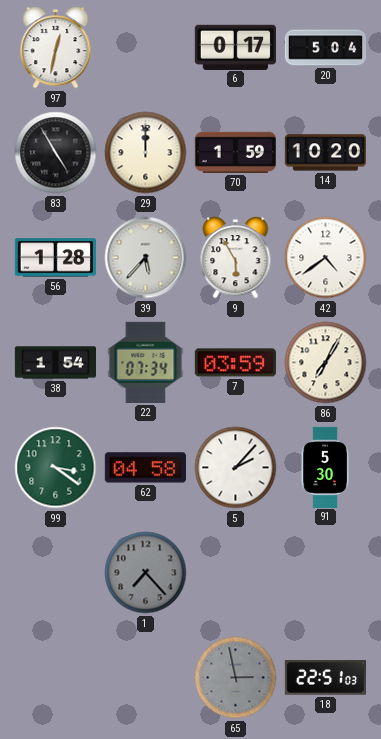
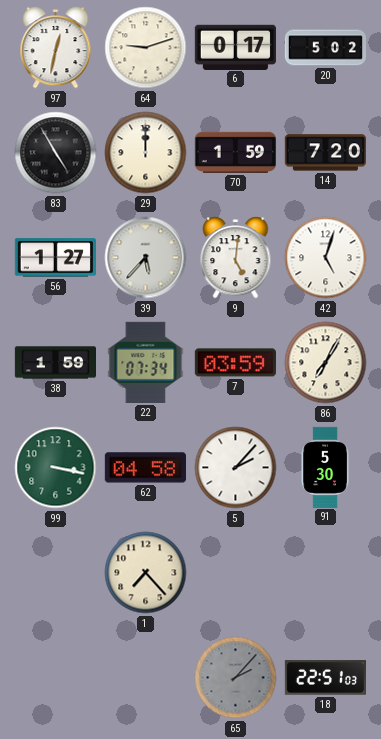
64: none -> 9:12 (146, 48)
20: 5:04 -> 5:02 (325, 48)
14: 10:20 -> 7:20 (325, 153)
56: 1:28 -> 1:27 (55, 258)
9: 5:55 -> 5:01 (236, 258)
42: 4:39 -> 5:03 (326, 258)
38: 1:54 -> 1:59 (55, 363)
99: 3:21 -> 3:17 (56, 468)
1 dial: grey -> cream (146, 573)
65: 2:58 -> 2:07 (236, 678)
